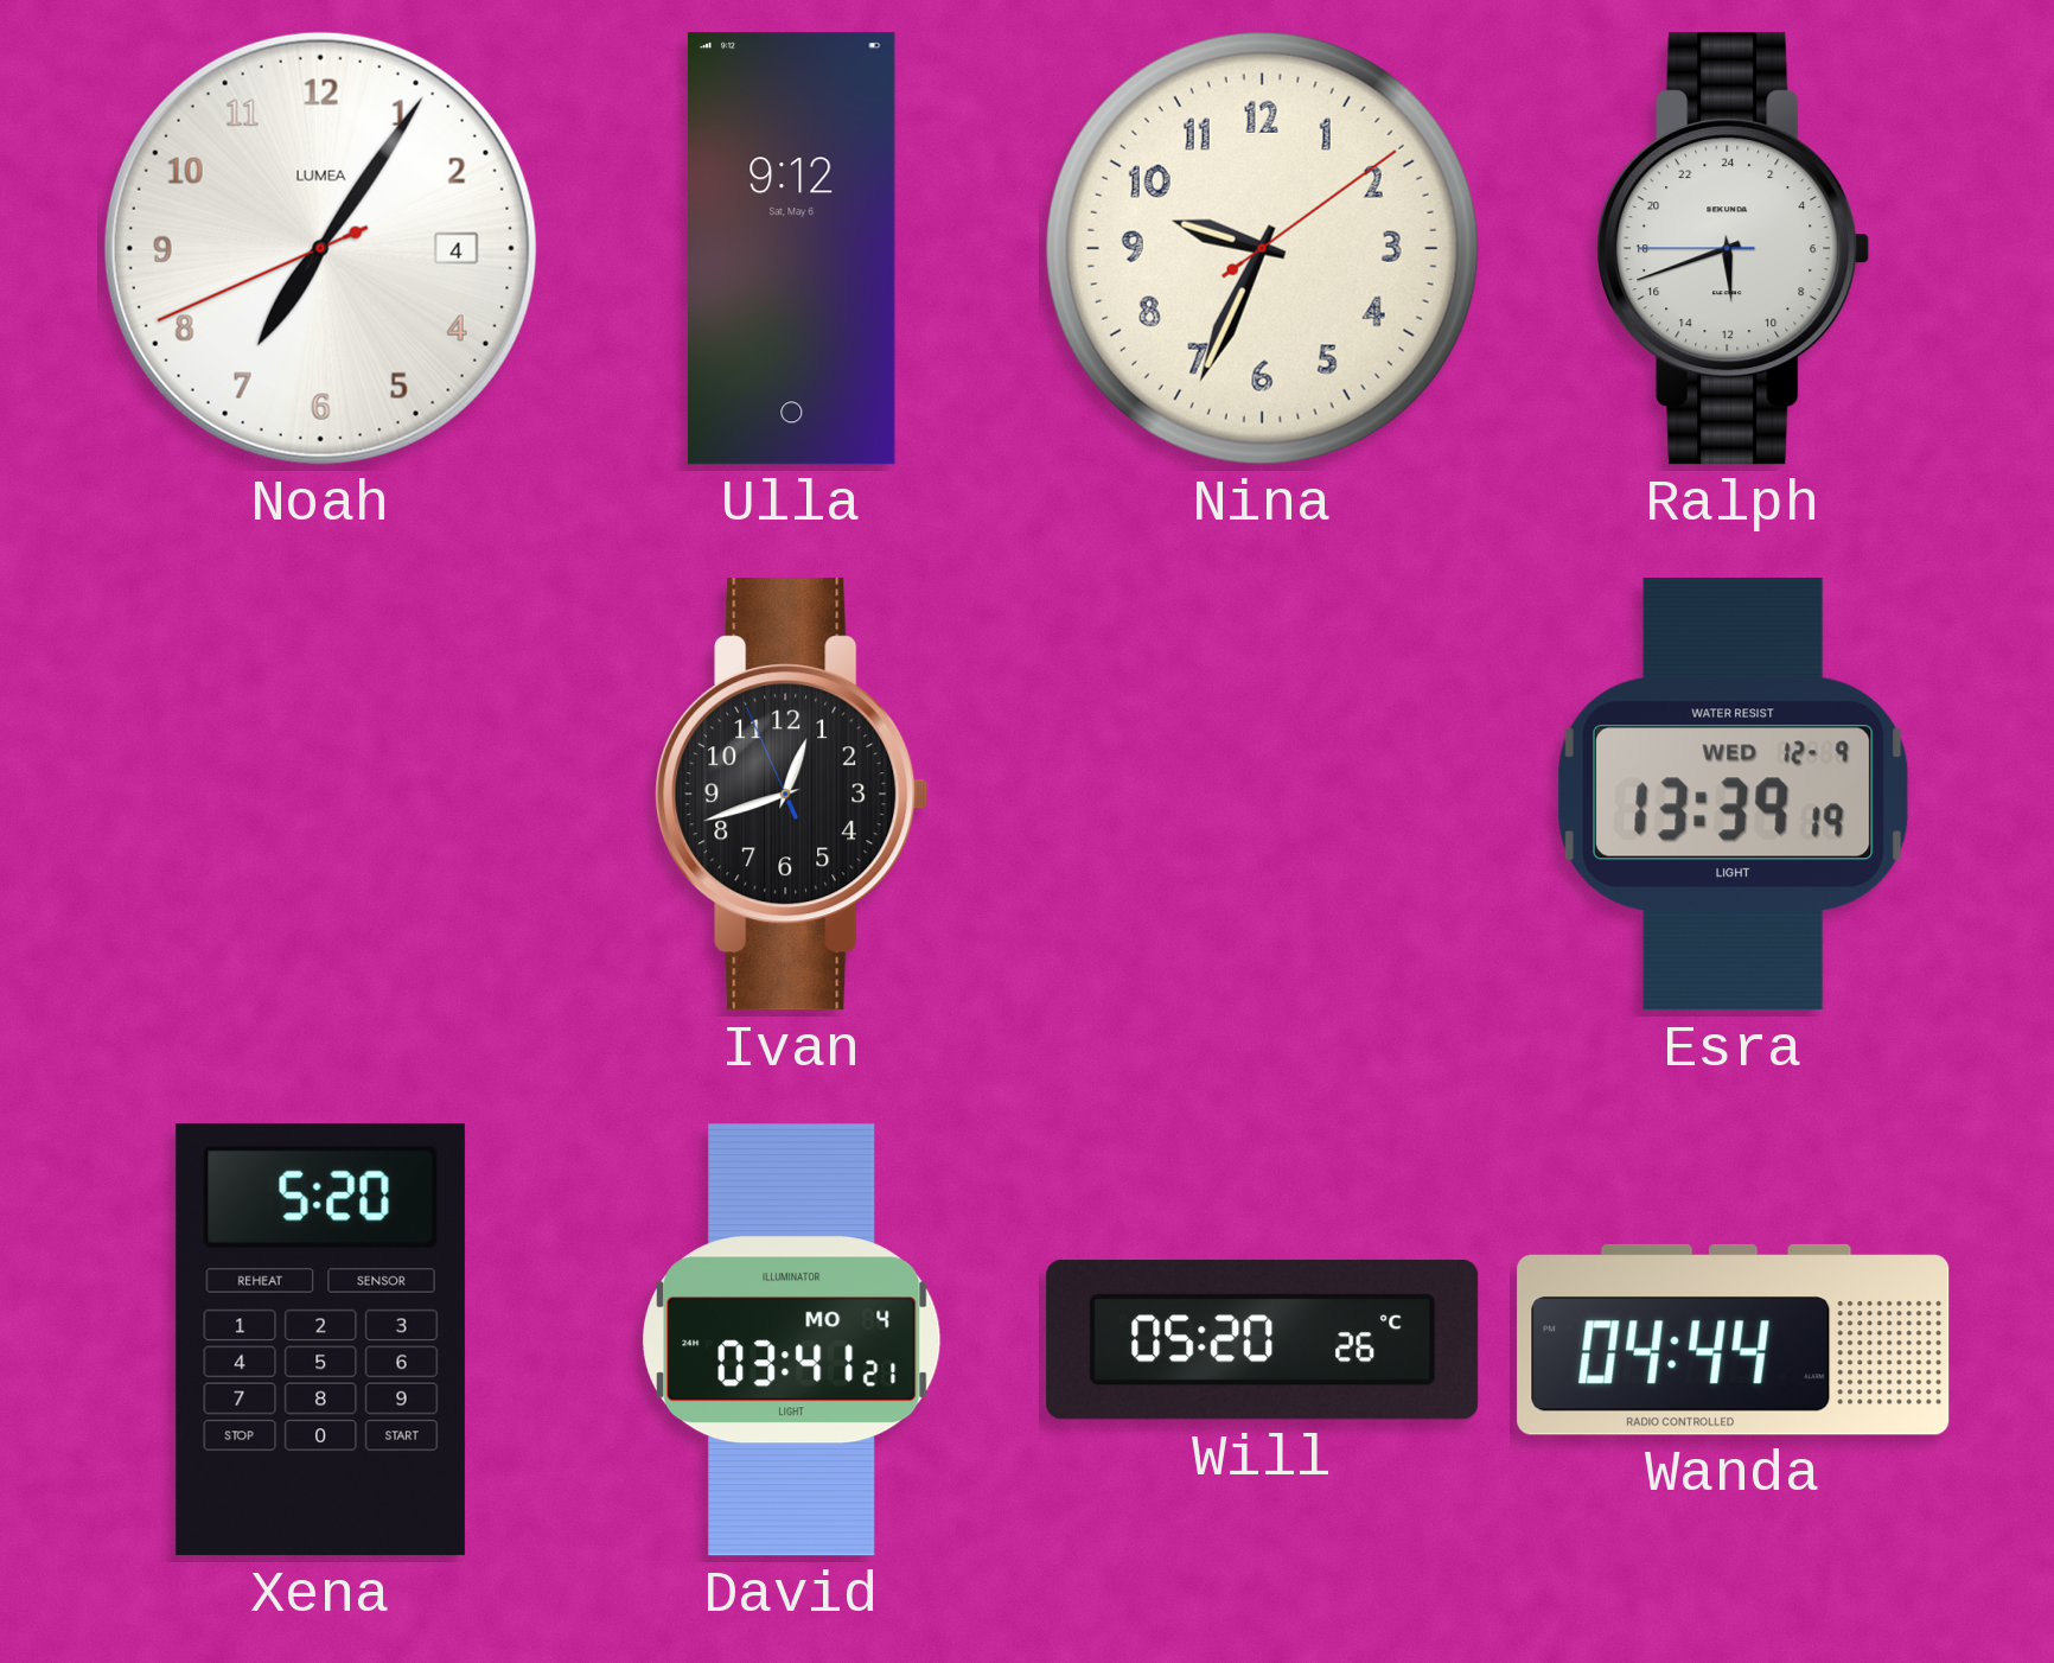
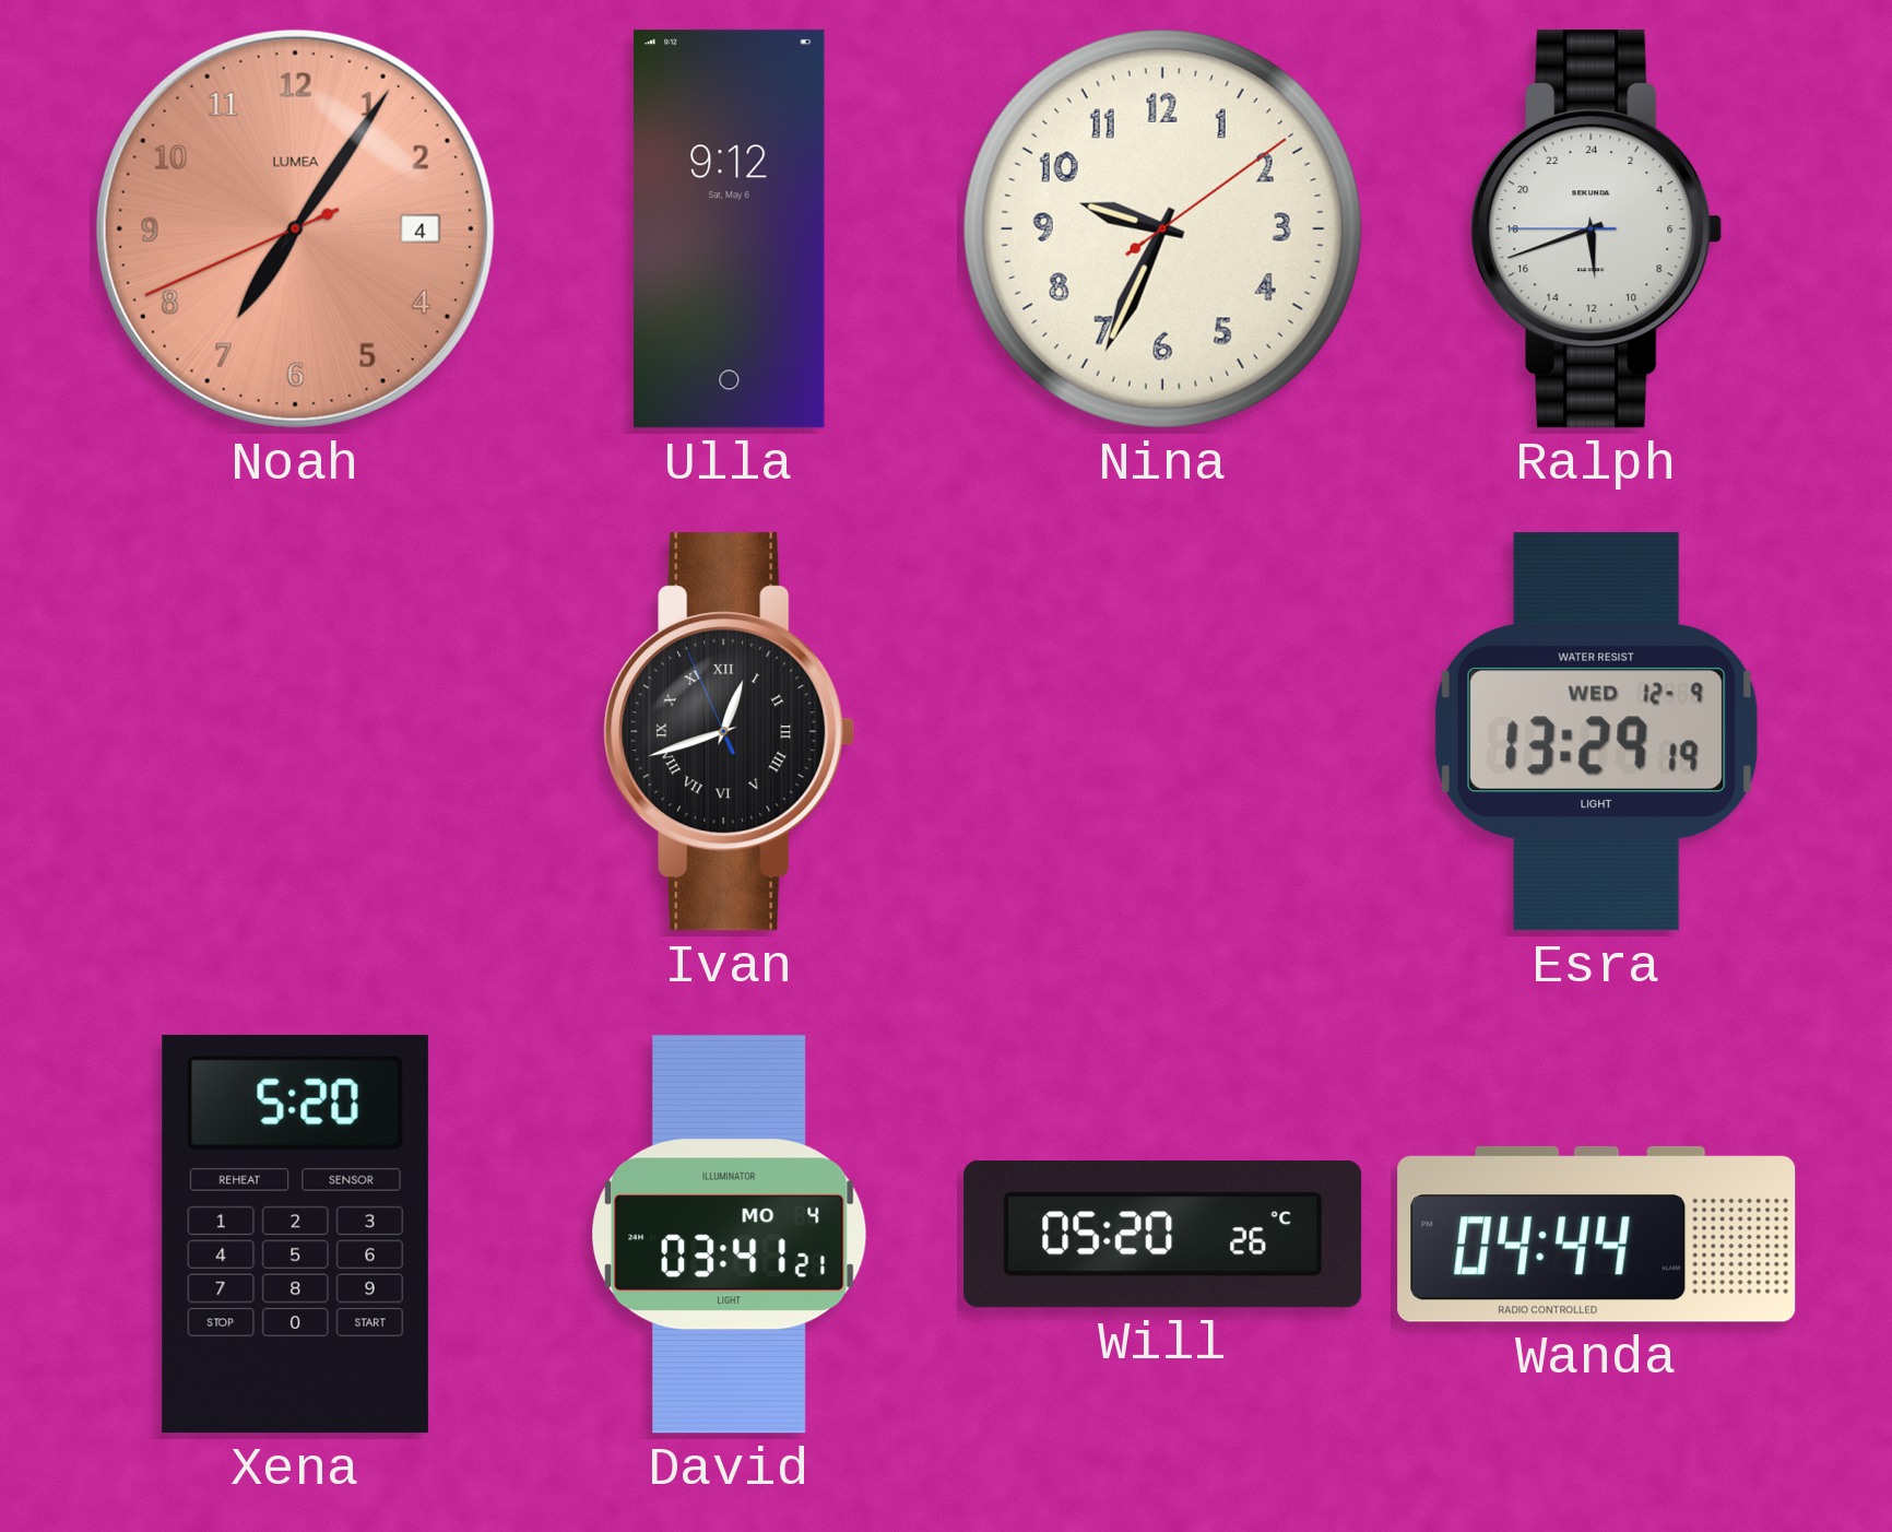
Noah dial: white -> salmon (295, 228)
Ivan numerals: Arabic -> Roman (730, 732)
Esra: 13:39 -> 13:29 (1597, 732)
